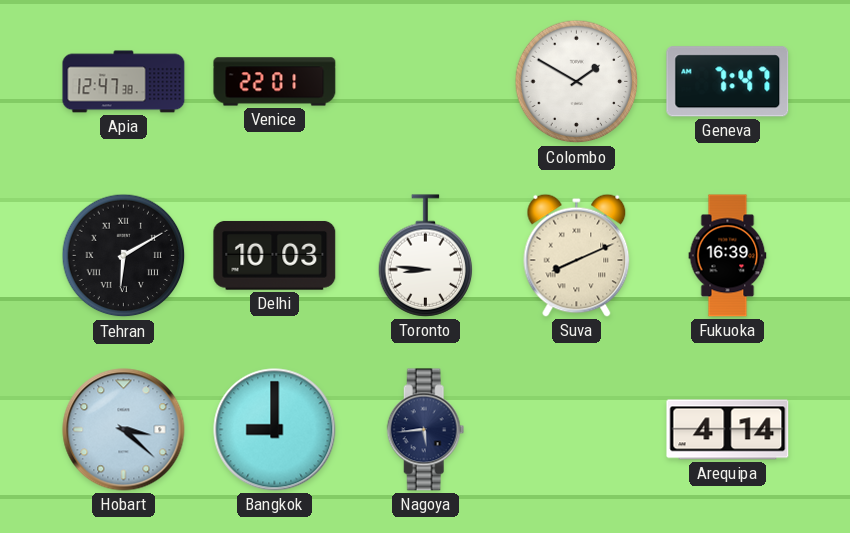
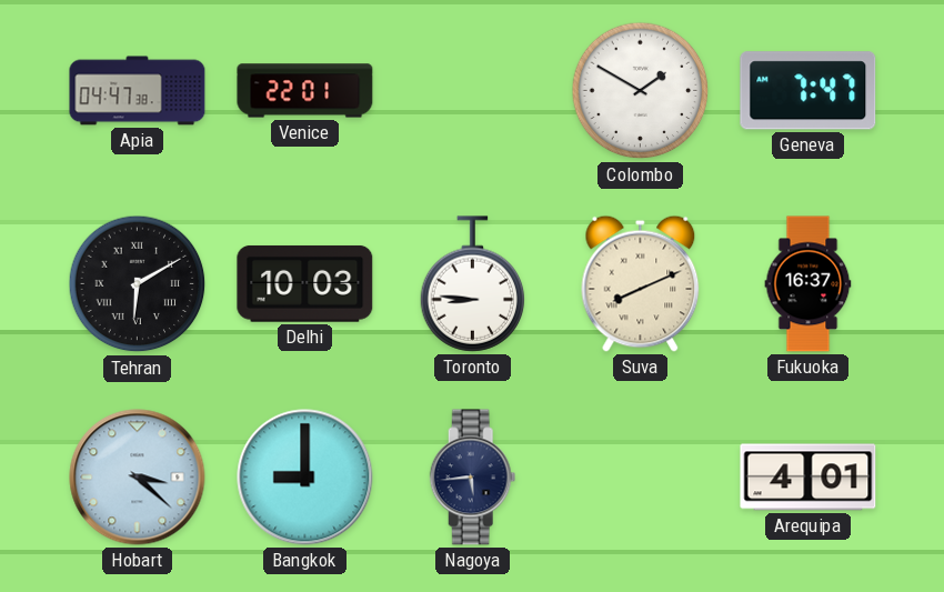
Apia: 12:47 -> 04:47 (138, 91)
Fukuoka: 16:39 -> 16:37 (809, 284)
Arequipa: 4:14 -> 4:01 (809, 478)
